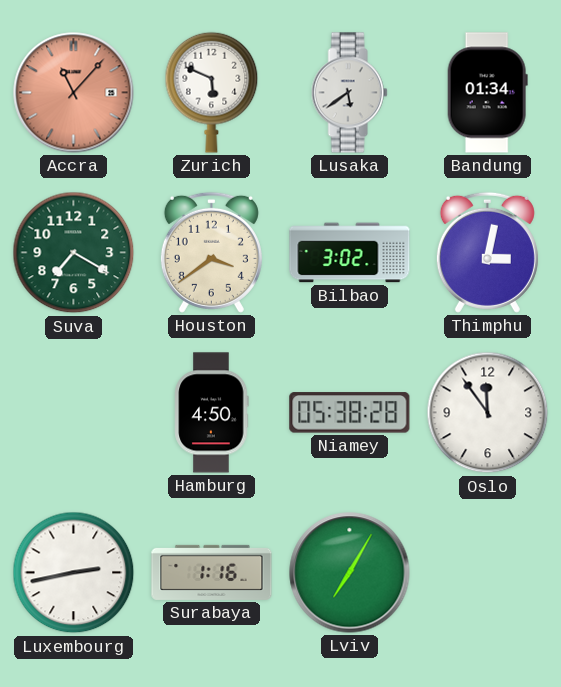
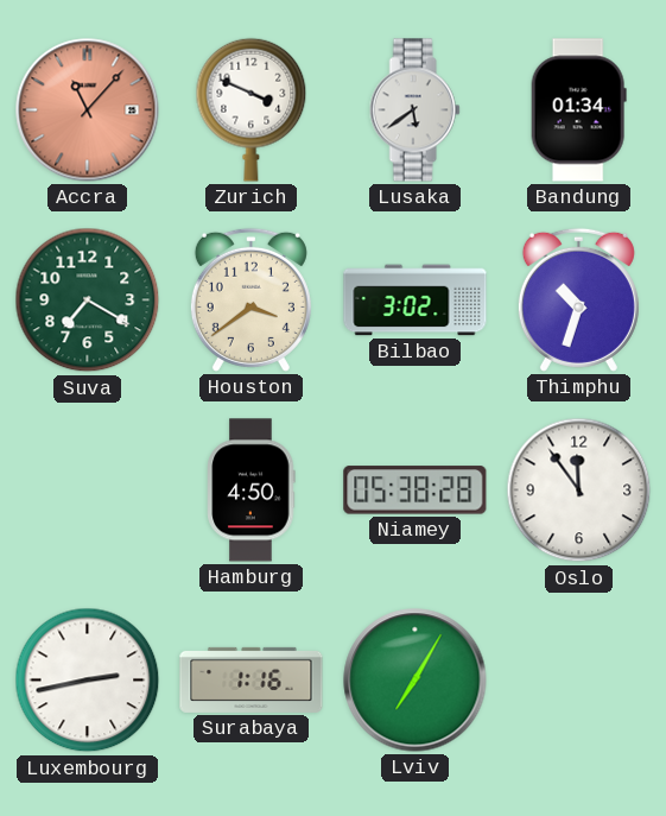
Zurich: 5:49 -> 3:49 (252, 109)
Thimphu: 3:02 -> 10:33 (578, 299)
